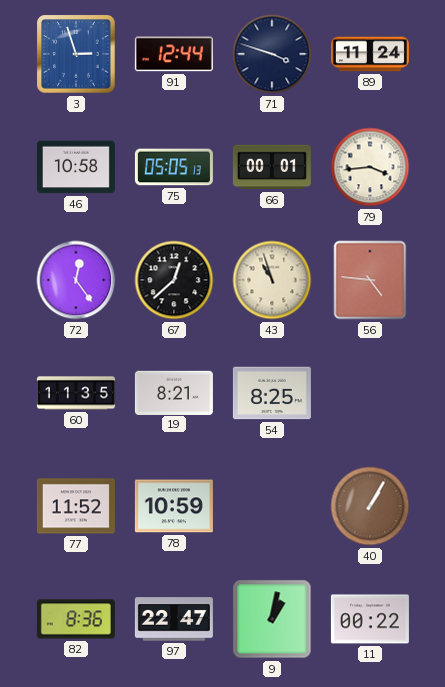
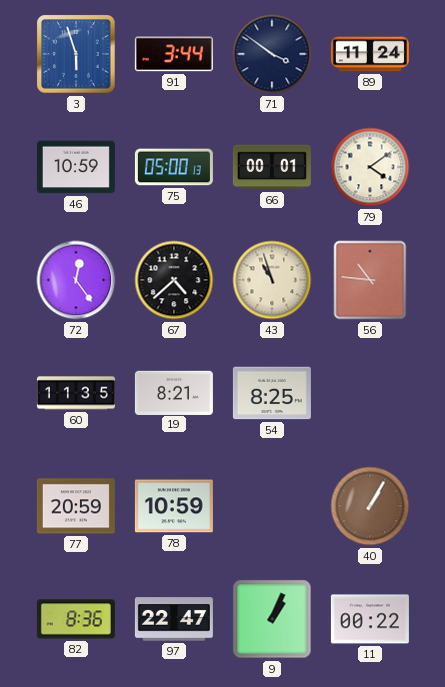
3: 2:57 -> 5:57 (76, 54)
91: 12:44 -> 3:44 (174, 54)
71: 3:48 -> 3:51 (272, 54)
46: 10:58 -> 10:59 (76, 167)
75: 05:05 -> 05:00 (174, 167)
79: 3:44 -> 4:09 (370, 167)
67: 12:38 -> 4:38 (174, 280)
56: 4:46 -> 10:46 (370, 280)
77: 11:52 -> 20:59 (76, 506)
9: 1:02 -> 1:04 (272, 619)
